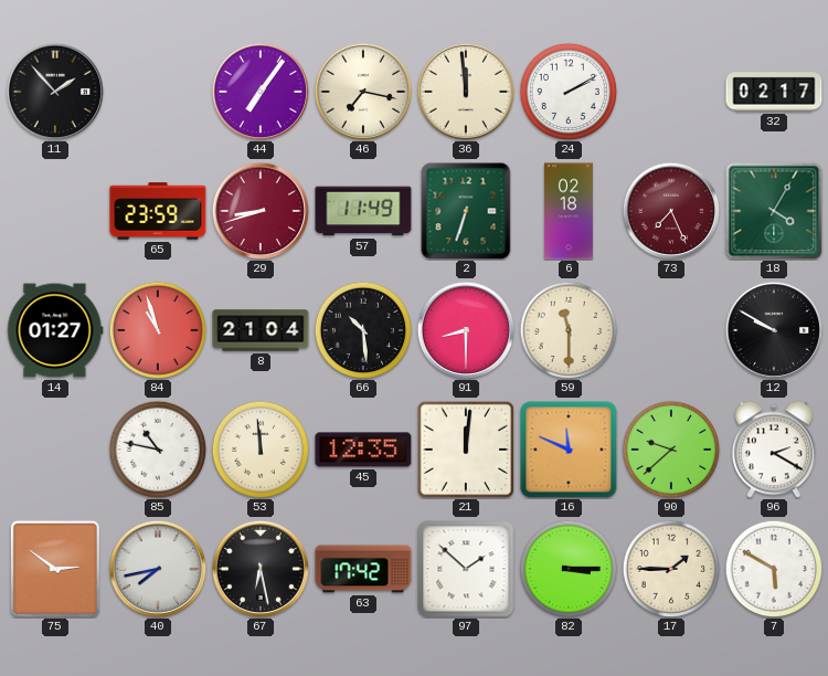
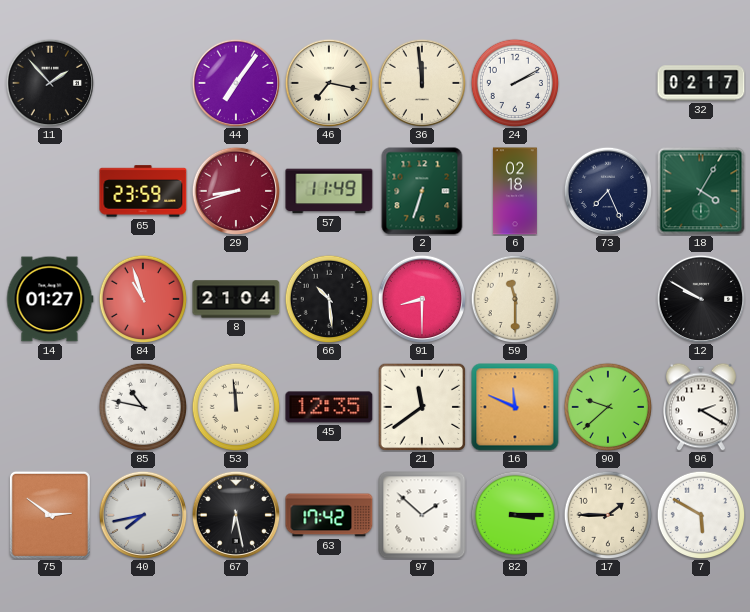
73 dial: burgundy -> navy (607, 190)
21: 12:01 -> 11:39 (422, 407)
